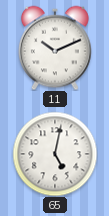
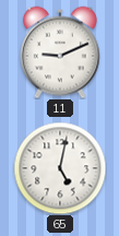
11: 10:11 -> 9:11 (60, 52)
